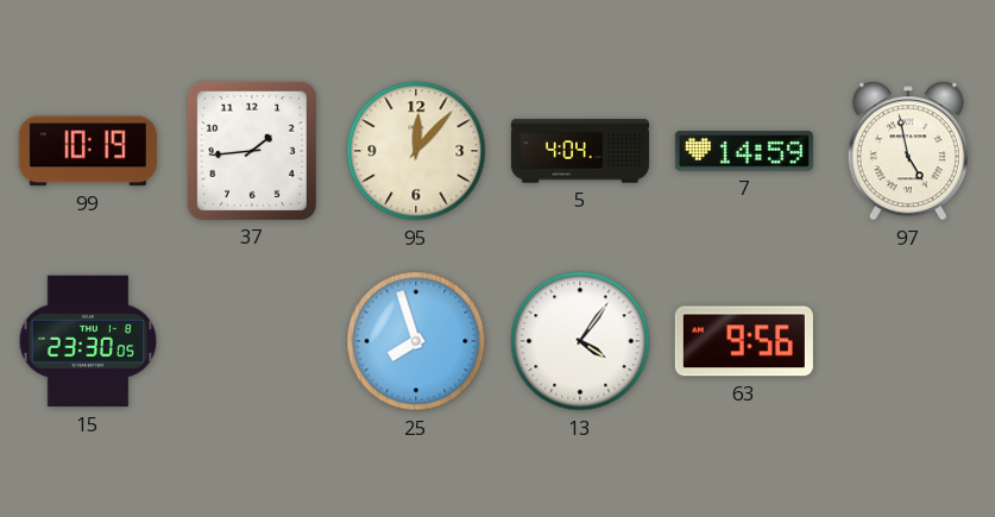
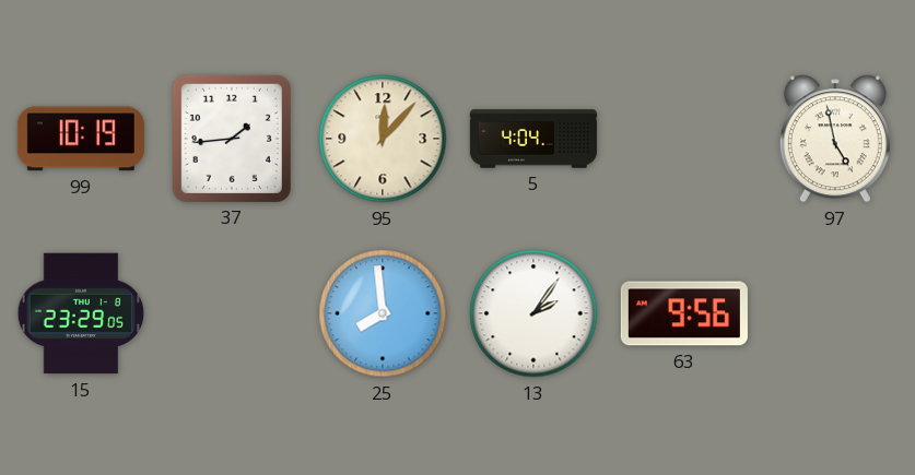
7: 14:59 -> none (744, 151)
15: 23:30 -> 23:29 (81, 313)
25: 7:57 -> 7:59 (383, 313)
13: 4:06 -> 2:06 (533, 313)
